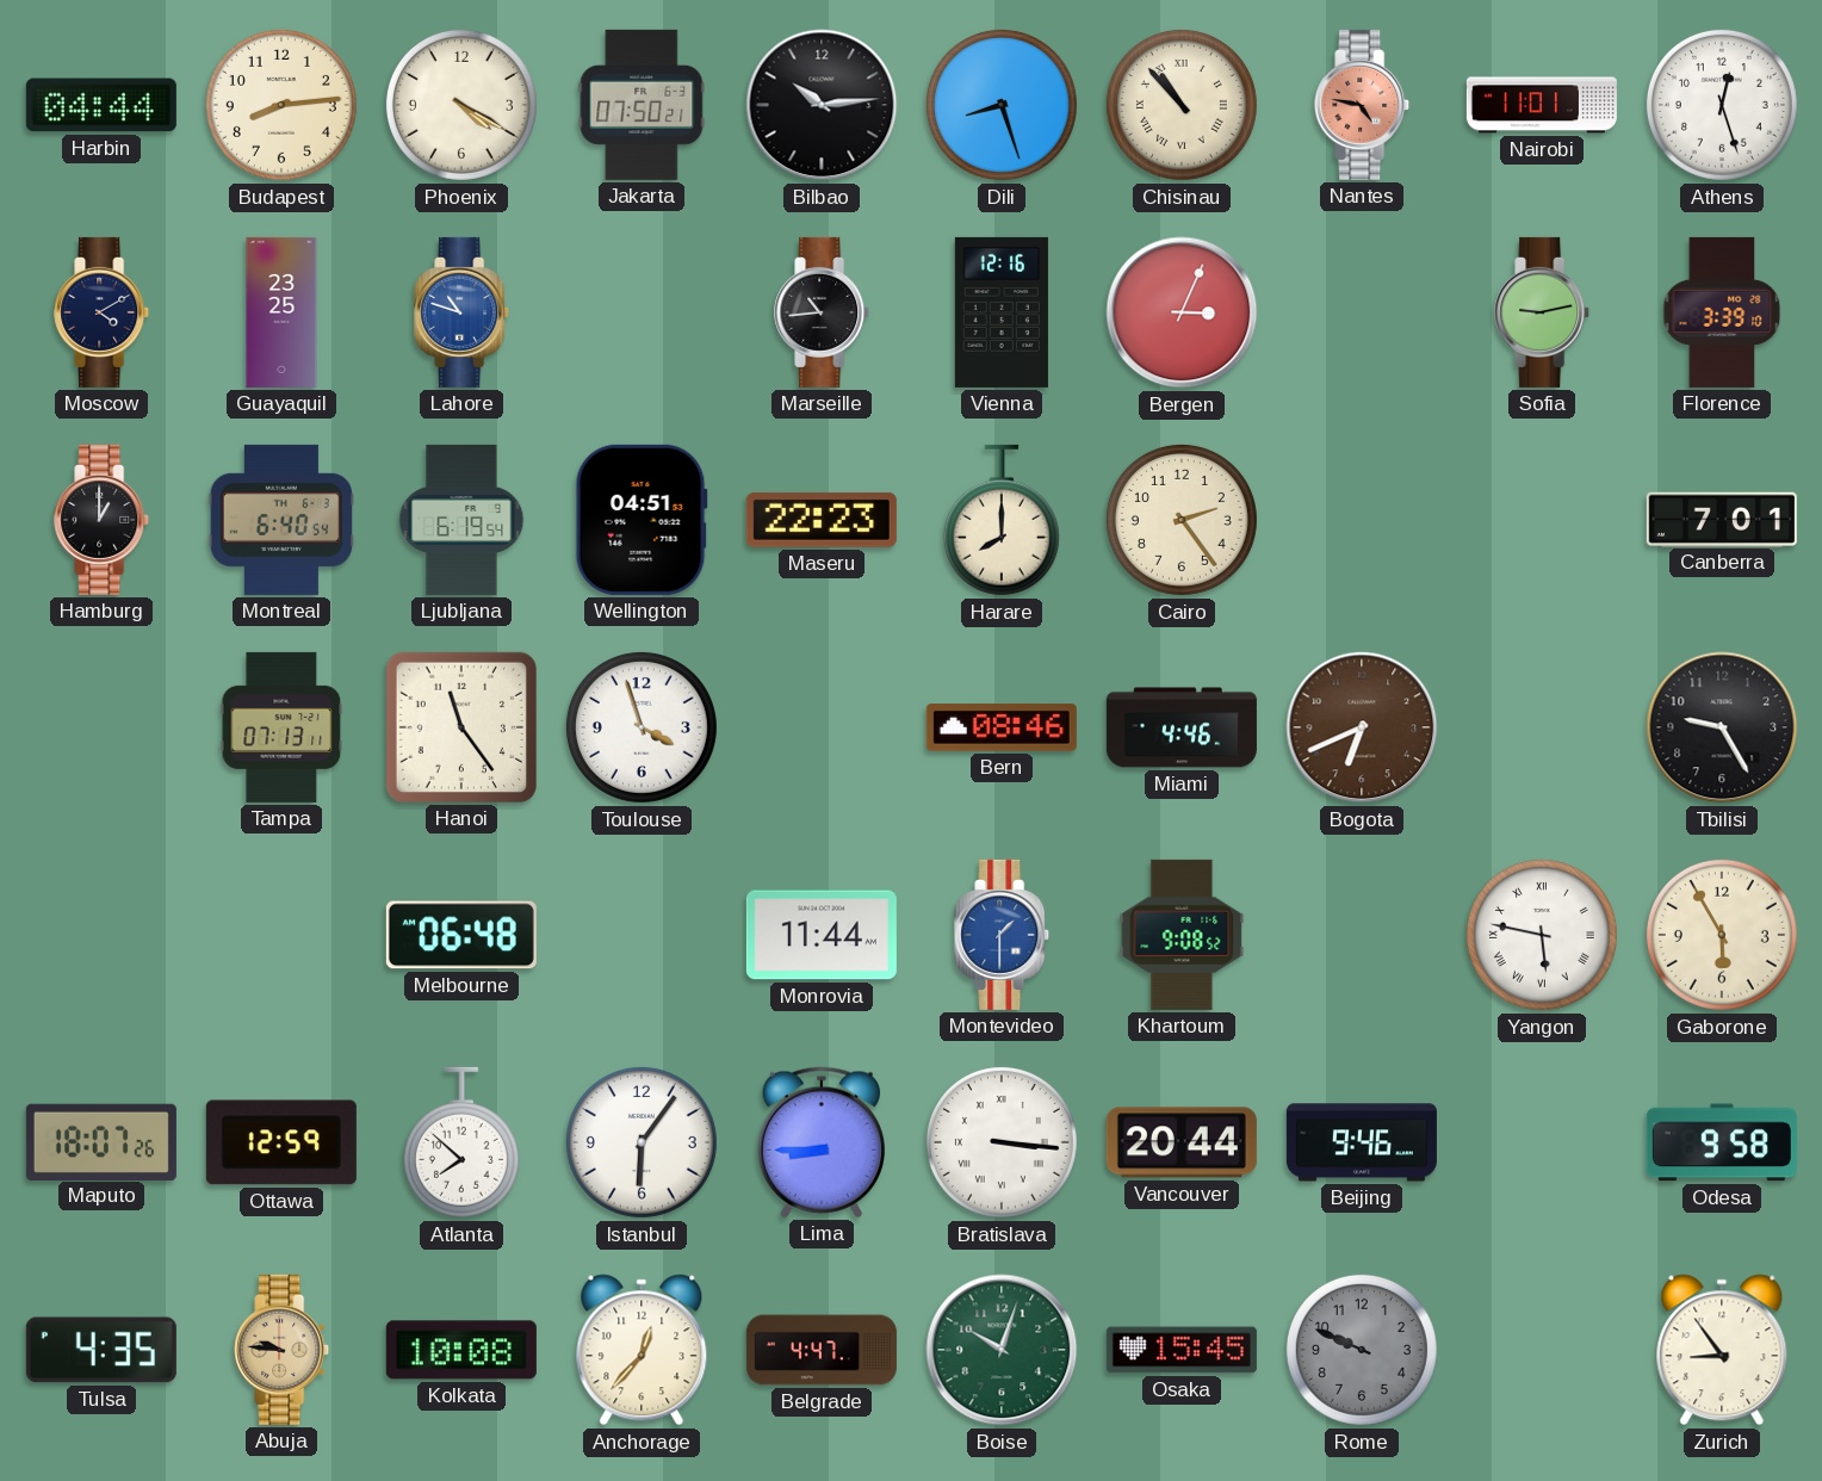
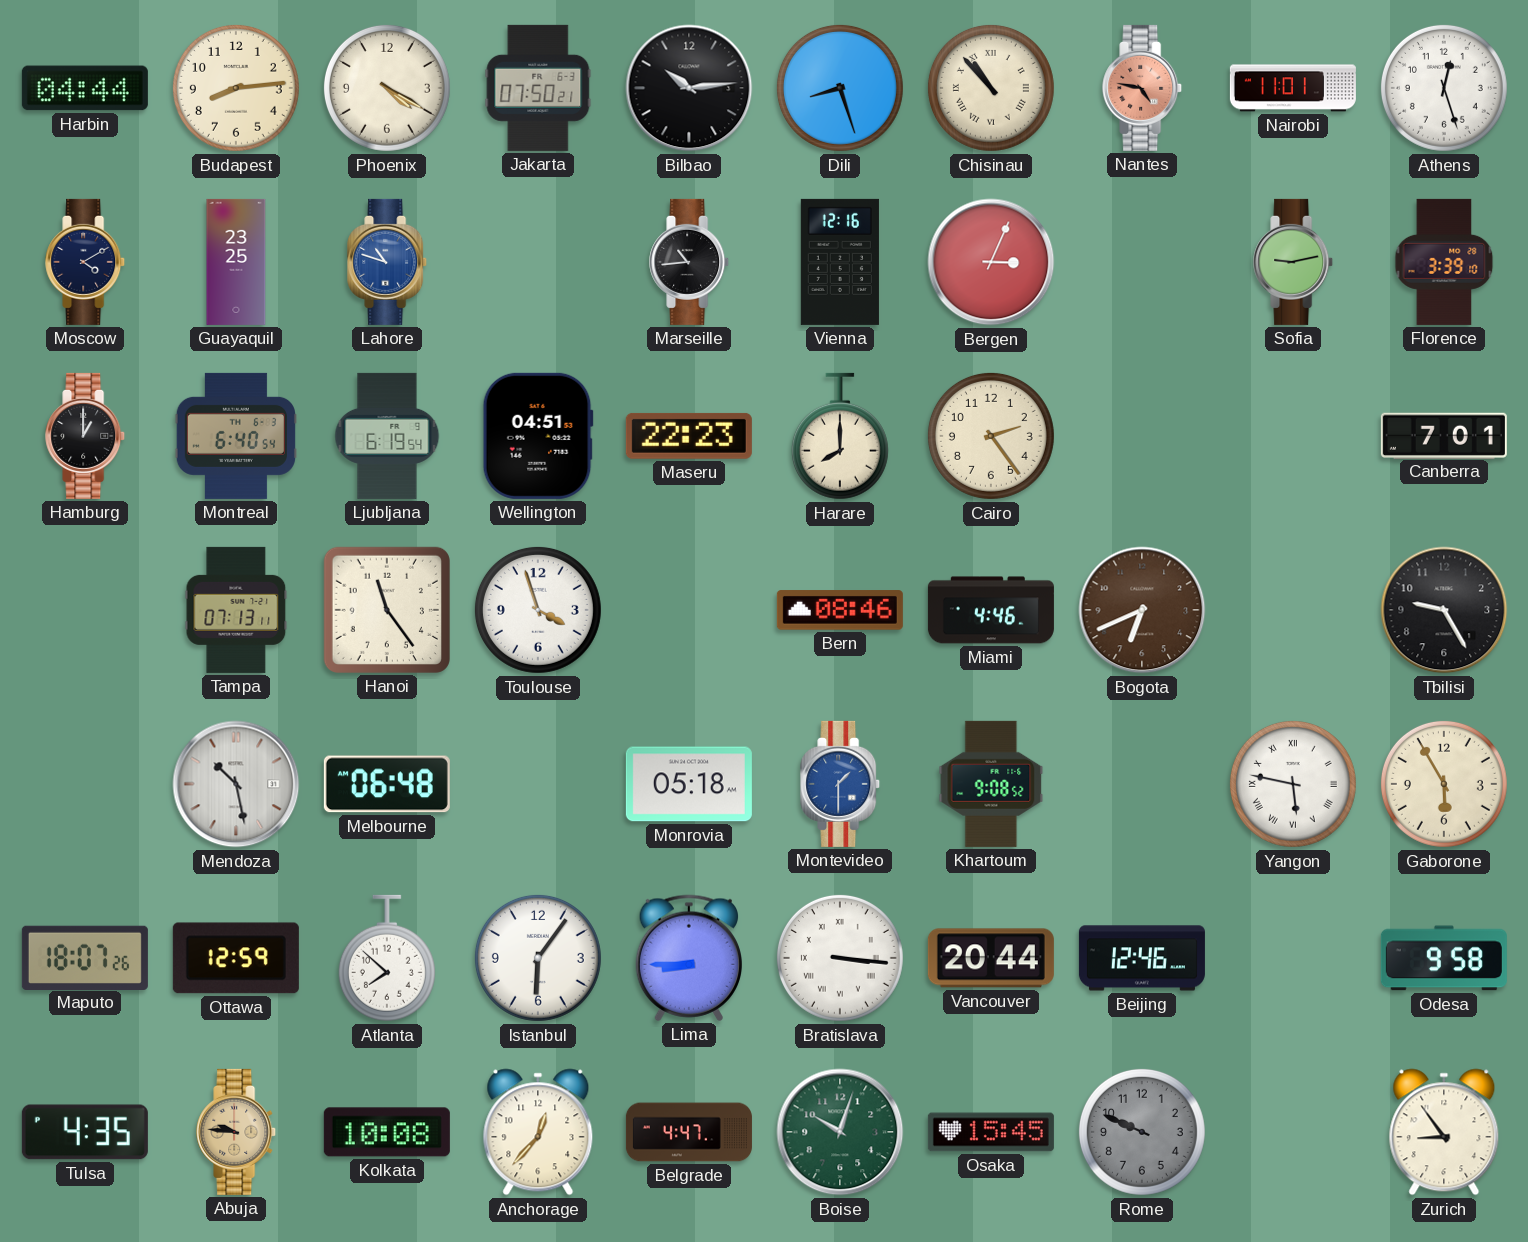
Mendoza: none -> 10:28 (236, 784)
Monrovia: 11:44 -> 05:18 (689, 784)
Beijing: 9:46 -> 12:46 (1142, 958)
